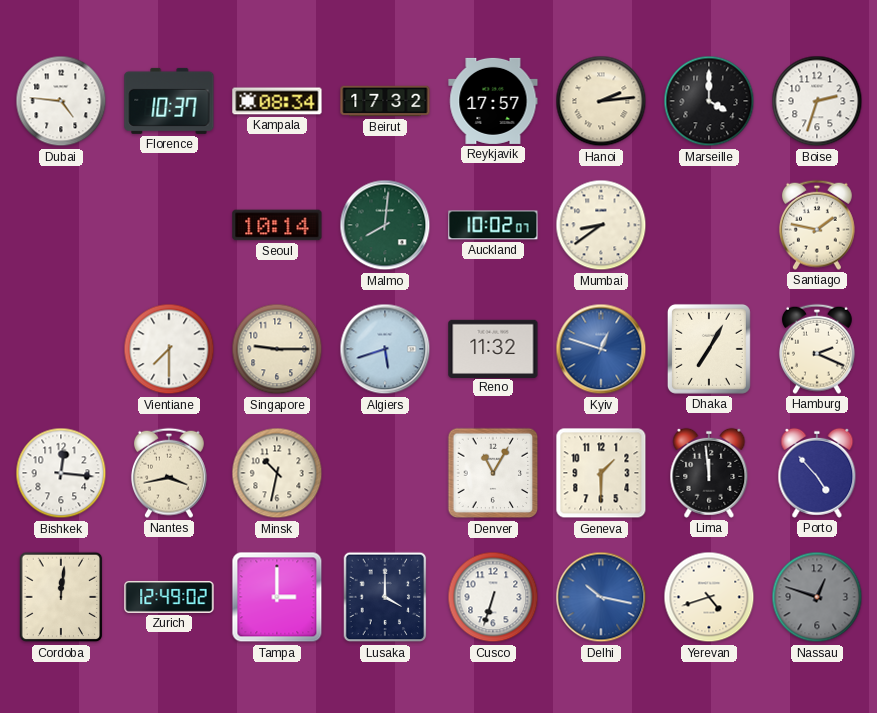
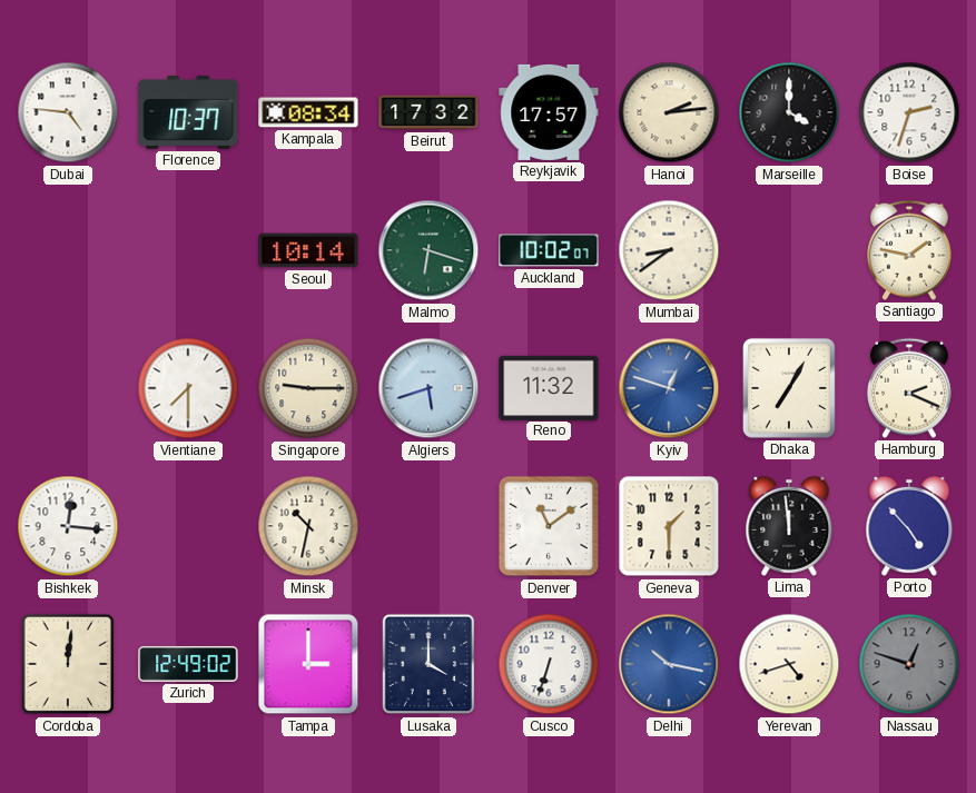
Malmo: 8:01 -> 6:18 (428, 250)
Nantes: 3:43 -> none (169, 473)
Denver: 11:05 -> 11:09 (549, 526)
